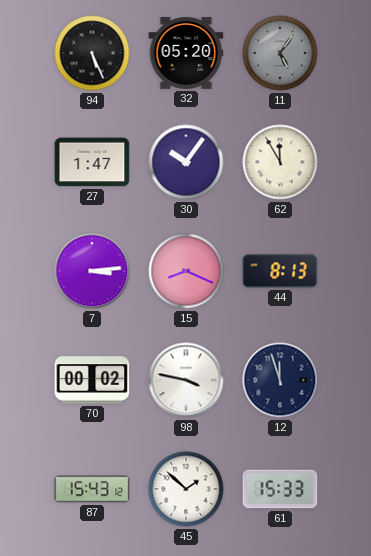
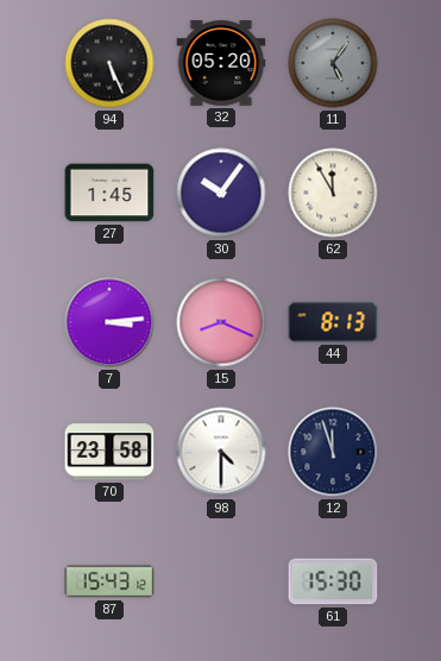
27: 1:47 -> 1:45 (109, 193)
70: 00:02 -> 23:58 (109, 452)
98: 3:47 -> 4:30 (221, 452)
45: 1:52 -> none (186, 489)
61: 15:33 -> 15:30 (333, 581)
